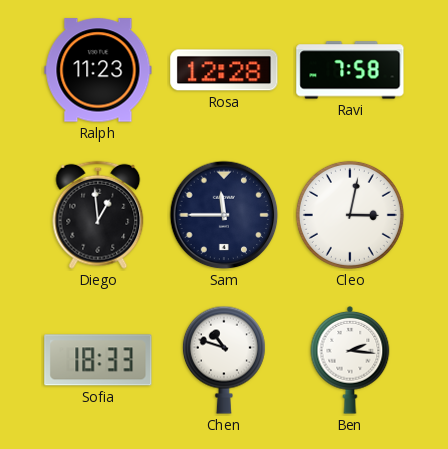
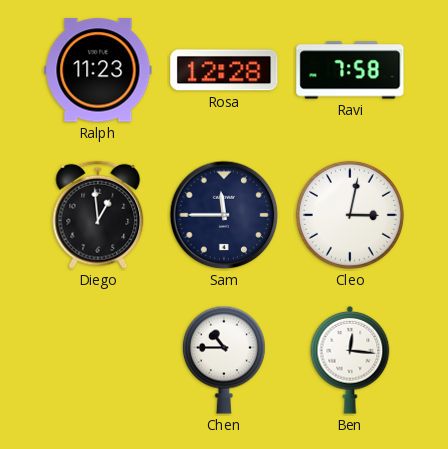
Sofia: 18:33 -> none (98, 360)
Chen: 10:48 -> 10:45 (224, 360)
Ben: 2:16 -> 12:16 (350, 360)
